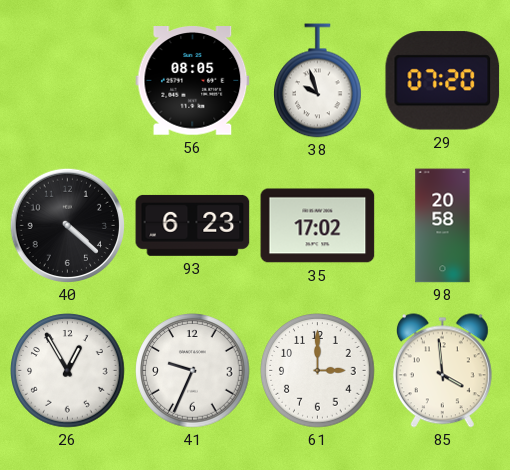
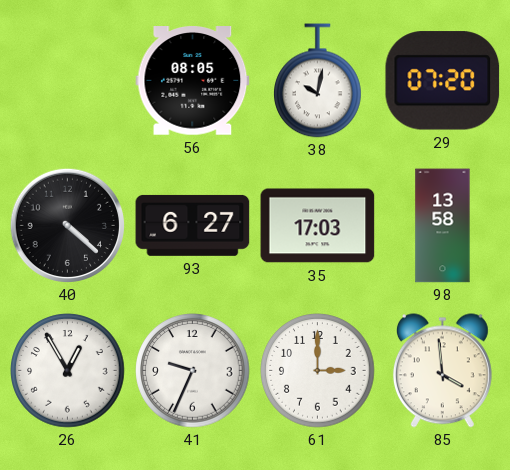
38: 9:57 -> 10:02 (318, 81)
93: 6:23 -> 6:27 (193, 225)
35: 17:02 -> 17:03 (318, 226)
98: 20:58 -> 13:58 (443, 226)
